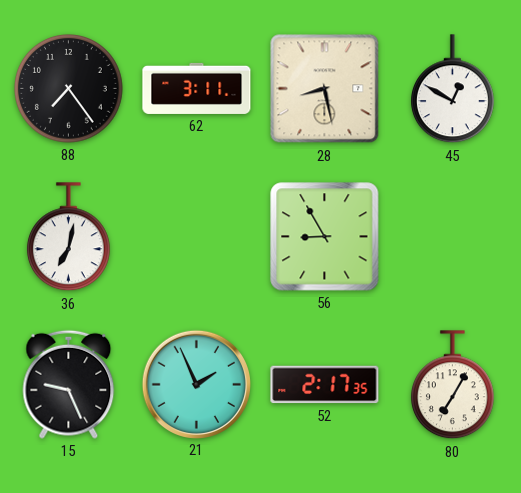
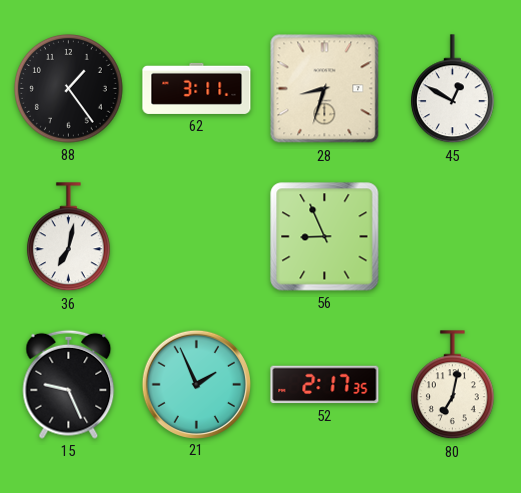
88: 7:24 -> 1:24 (69, 89)
28: 8:28 -> 8:33 (325, 89)
56: 8:55 -> 8:56 (325, 237)
80: 7:05 -> 7:02 (452, 385)
